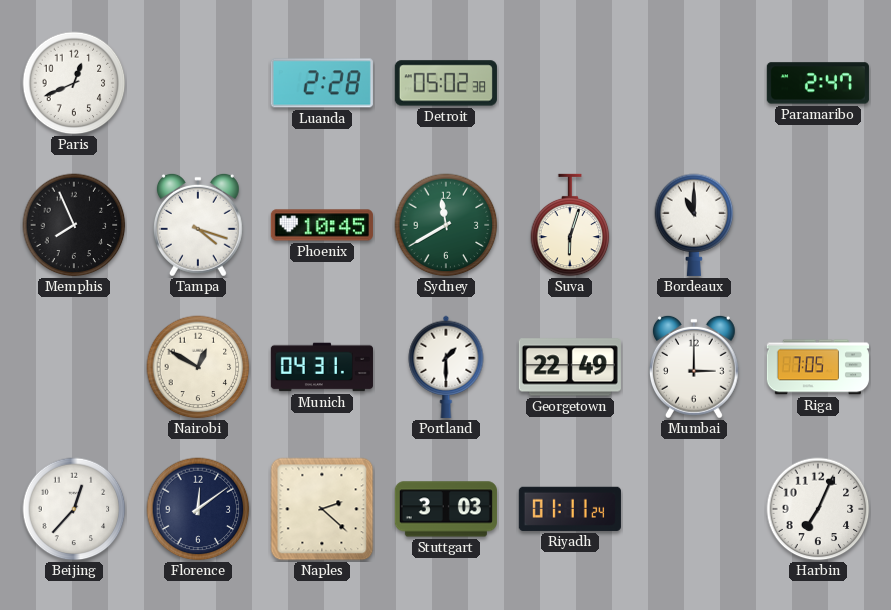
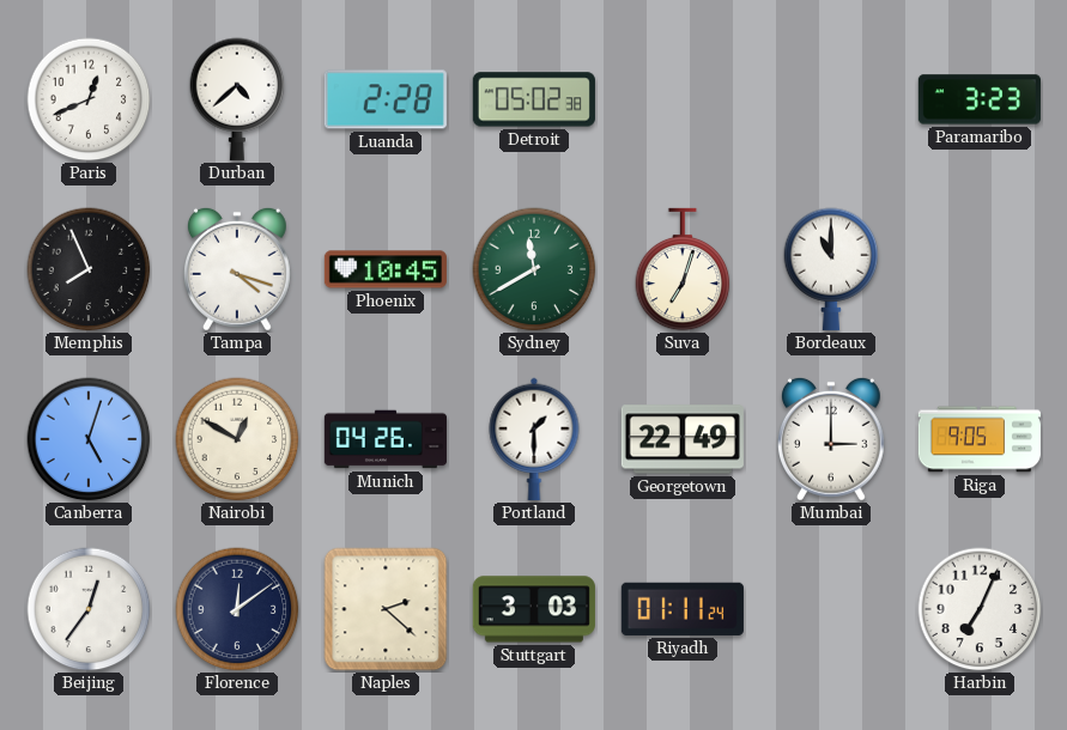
Durban: none -> 4:38 (237, 99)
Paramaribo: 2:47 -> 3:23 (980, 99)
Suva: 6:03 -> 7:03 (683, 269)
Canberra: none -> 5:03 (89, 439)
Munich: 04:31 -> 04:26 (386, 439)
Riga: 7:05 -> 9:05 (980, 439)
Beijing: 12:37 -> 12:36 (89, 609)
